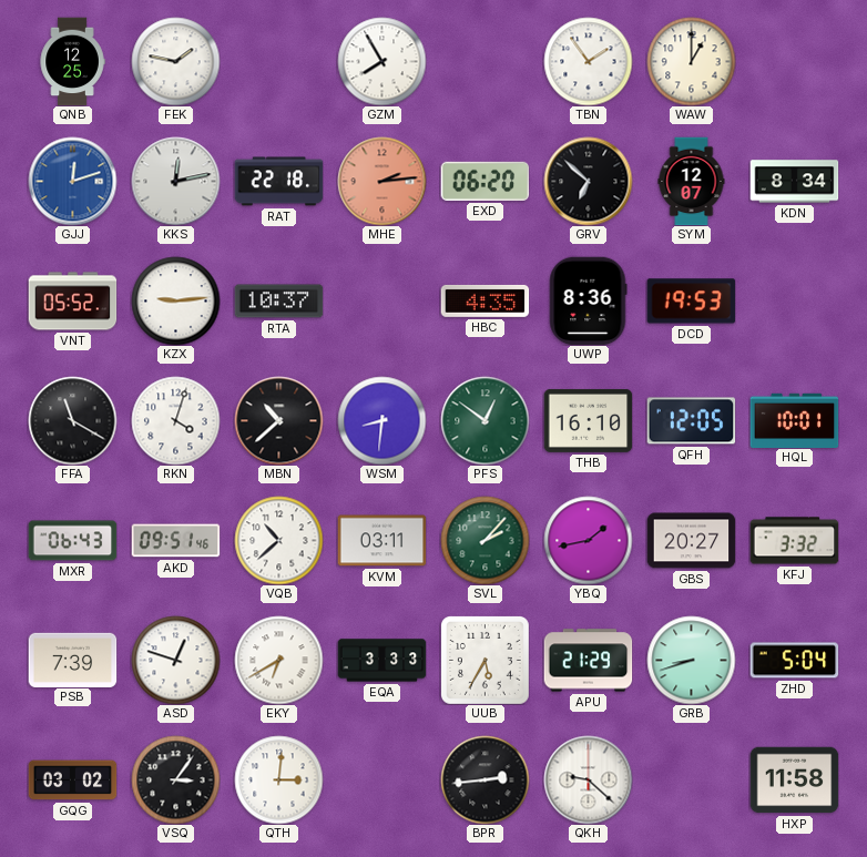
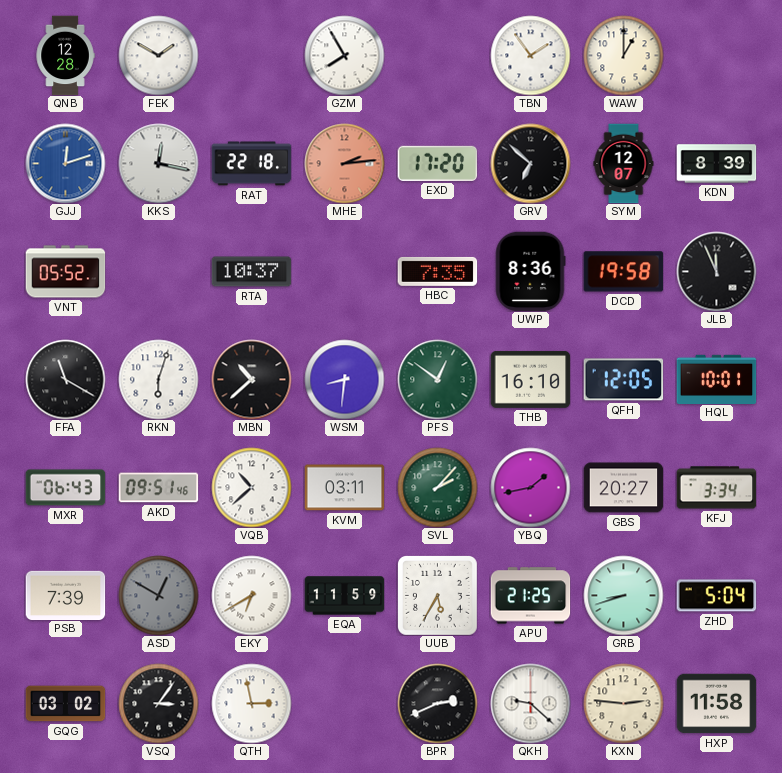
QNB: 12:25 -> 12:28 (65, 55)
FEK: 1:47 -> 1:50 (158, 55)
KKS: 12:13 -> 12:17 (158, 163)
EXD: 06:20 -> 17:20 (437, 163)
KDN: 8:34 -> 8:39 (716, 164)
KZX: 9:14 -> none (175, 300)
HBC: 4:35 -> 7:35 (437, 271)
DCD: 19:53 -> 19:58 (623, 272)
JLB: none -> 11:56 (716, 271)
RKN: 4:03 -> 6:03 (158, 379)
KFJ: 3:32 -> 3:34 (716, 488)
ASD: 12:48 -> 12:50 (158, 595)
ASD dial: white -> grey (158, 595)
EQA: 3:33 -> 11:59 (344, 596)
APU: 21:29 -> 21:25 (530, 596)
QTH: 3:01 -> 2:58 (251, 703)
BPR: 2:44 -> 2:41 (437, 703)
KXN: none -> 2:46 (623, 703)
